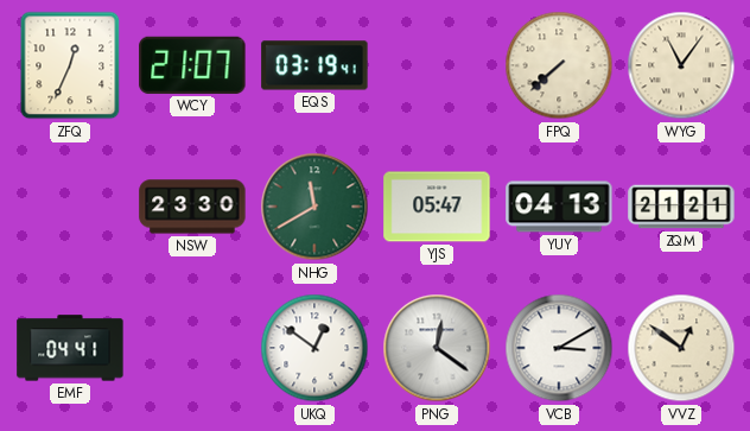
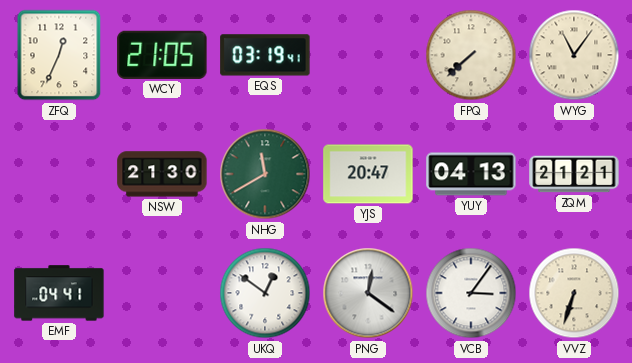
WCY: 21:07 -> 21:05 (162, 55)
NSW: 23:30 -> 21:30 (162, 174)
YJS: 05:47 -> 20:47 (368, 174)
VCB: 3:10 -> 3:06 (471, 293)
VVZ: 12:51 -> 6:33 (574, 293)
